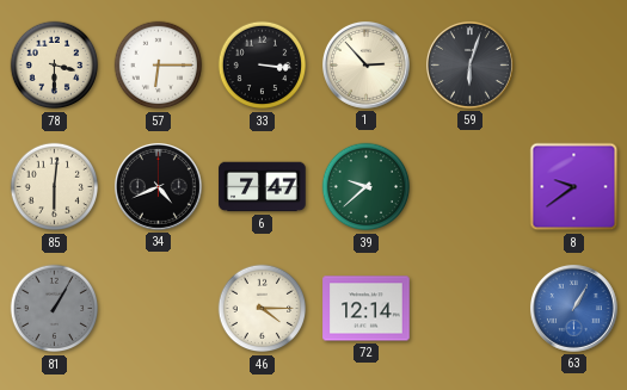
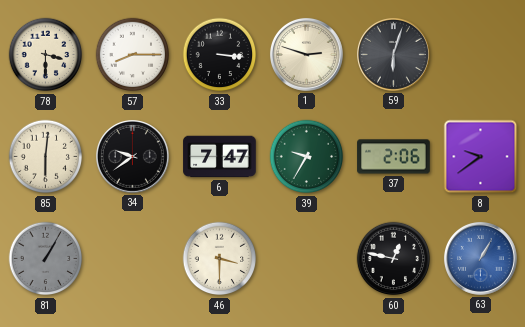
57: 6:15 -> 8:15 (133, 55)
1: 2:53 -> 2:48 (306, 55)
34: 4:41 -> 9:39 (132, 157)
39: 9:38 -> 9:35 (307, 157)
37: none -> 2:06 (394, 157)
46: 4:15 -> 3:30 (220, 259)
72: 12:14 -> none (367, 309)
60: none -> 12:47 (394, 259)
